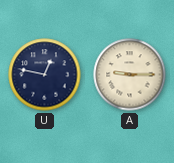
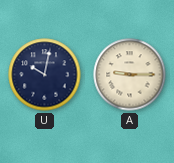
U: 12:47 -> 10:02 (45, 75)
